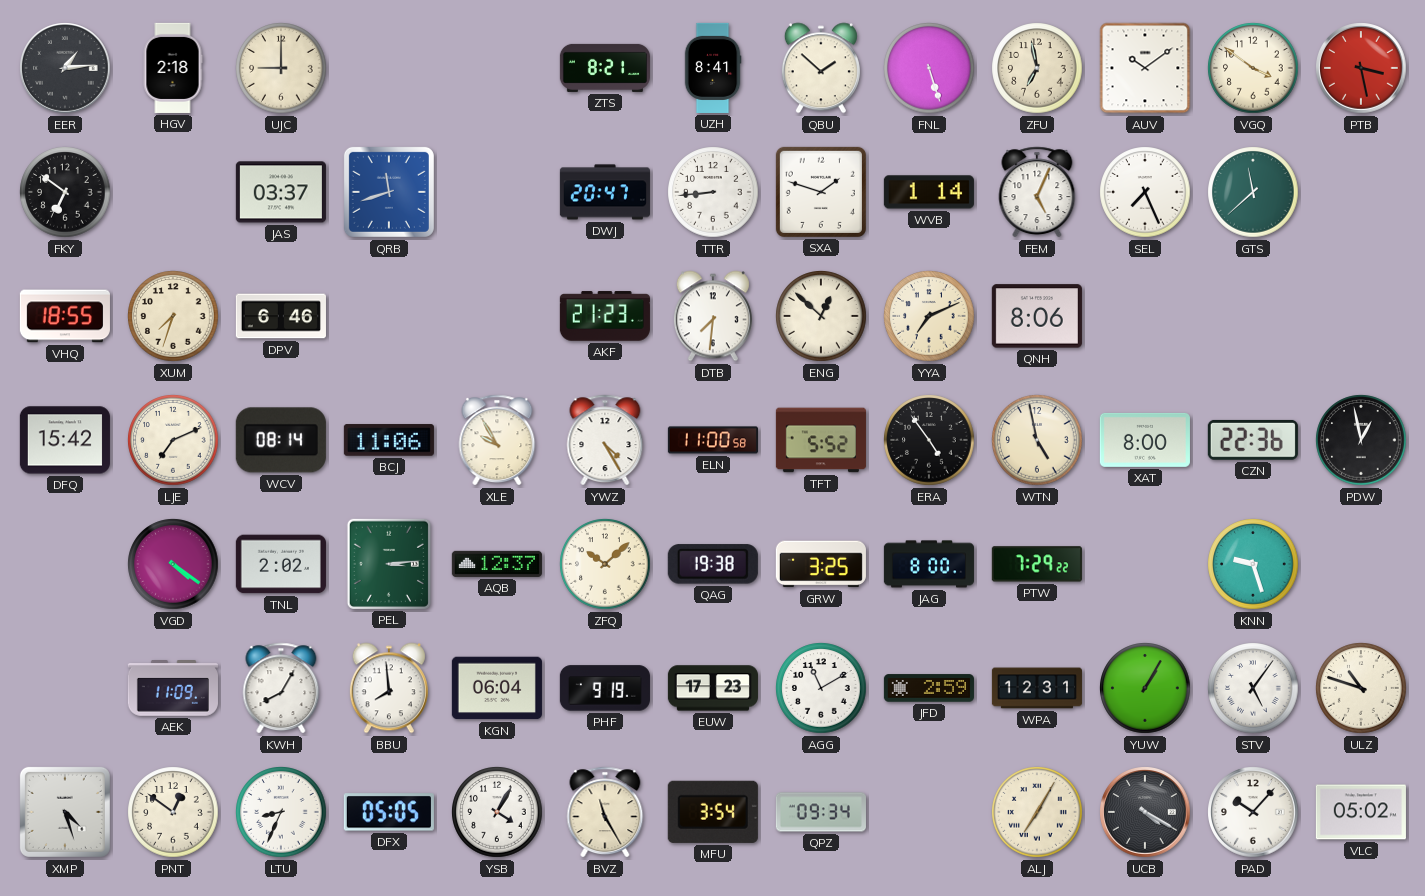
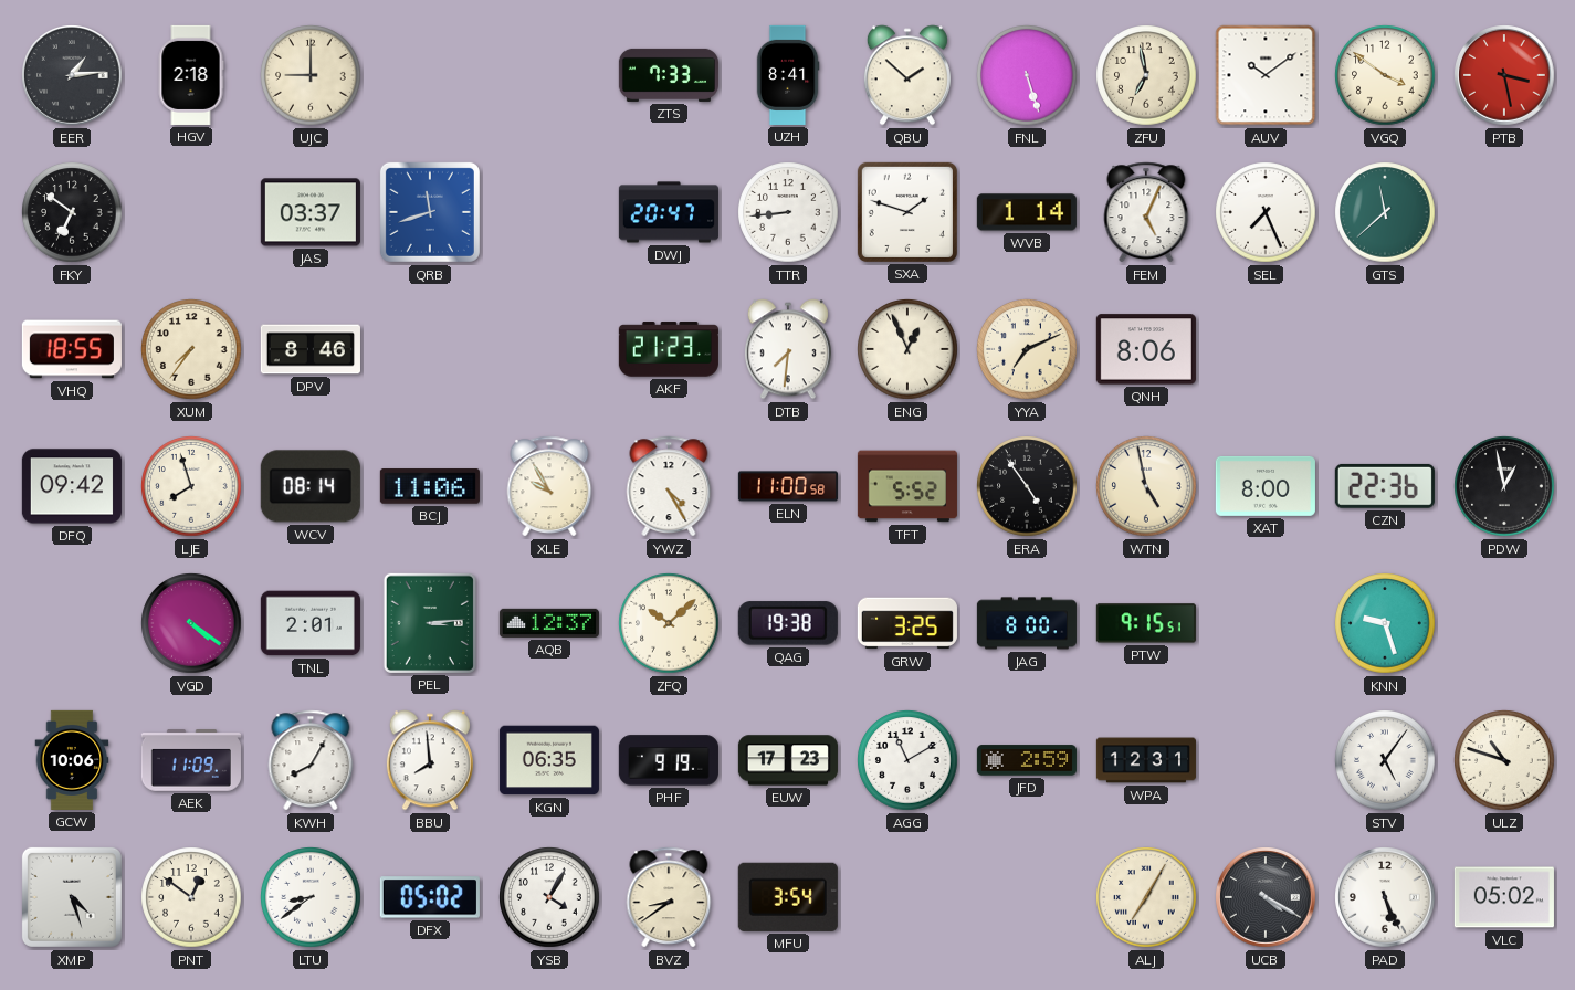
ZTS: 8:21 -> 7:33 (669, 75)
XUM: 7:33 -> 7:36 (191, 349)
DPV: 6:46 -> 8:46 (311, 349)
ENG: 12:52 -> 12:56 (907, 349)
DFQ: 15:42 -> 09:42 (72, 486)
LJE: 7:11 -> 7:57 (191, 486)
TNL: 2:02 -> 2:01 (311, 623)
PTW: 7:29 -> 9:15 (1146, 623)
GCW: none -> 10:06 (72, 760)
KGN: 06:04 -> 06:35 (549, 760)
YUW: 1:05 -> none (1145, 688)
LTU: 8:34 -> 8:39 (311, 897)
DFX: 05:05 -> 05:02 (430, 897)
BVZ: 11:25 -> 8:39 (669, 897)
QPZ: 09:34 -> none (821, 812)
PAD: 10:07 -> 5:26 (1385, 897)
